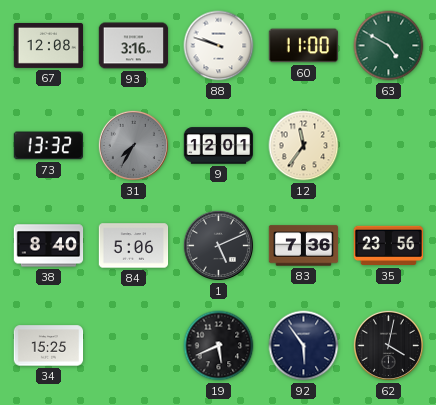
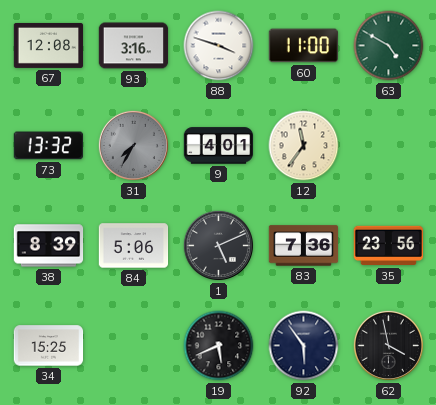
88: 9:48 -> 3:48 (219, 46)
9: 12:01 -> 4:01 (219, 146)
38: 8:40 -> 8:39 (49, 246)
62: 4:02 -> 3:58 (388, 345)
